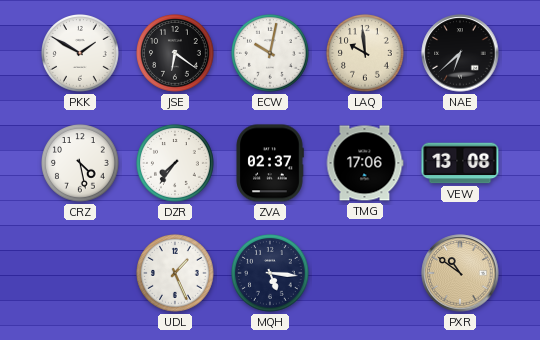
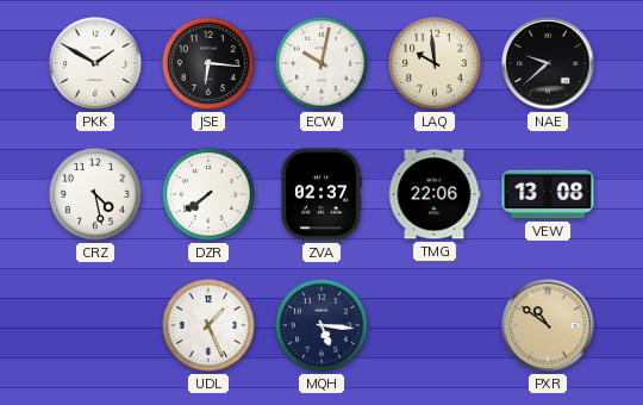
JSE: 6:21 -> 6:16 (210, 64)
NAE: 6:38 -> 9:38 (548, 63)
DZR: 7:36 -> 7:39 (210, 195)
TMG: 17:06 -> 22:06 (435, 194)
